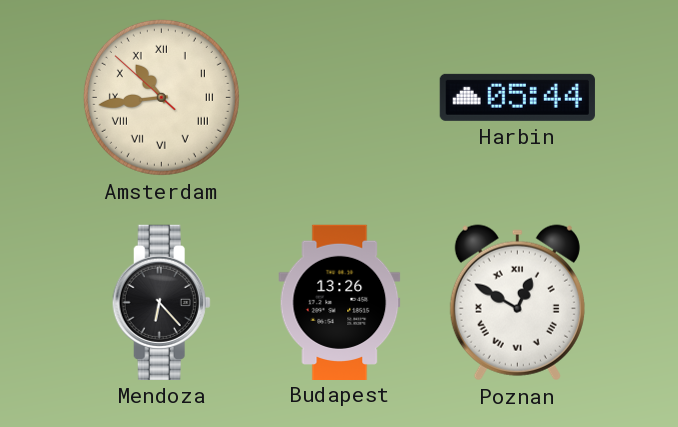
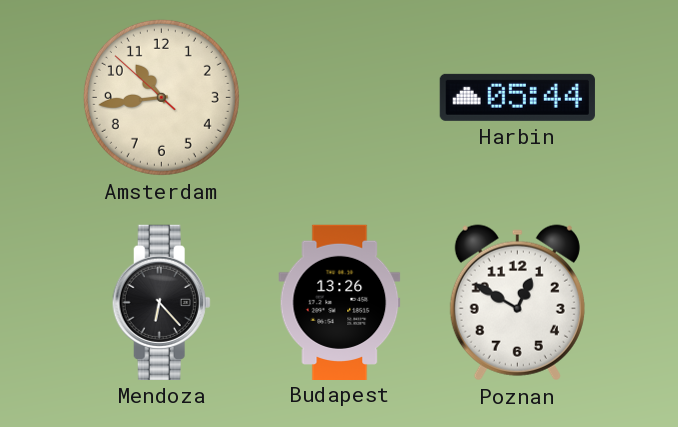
Amsterdam numerals: Roman -> Arabic (161, 97)
Poznan numerals: Roman -> Arabic (517, 303)
